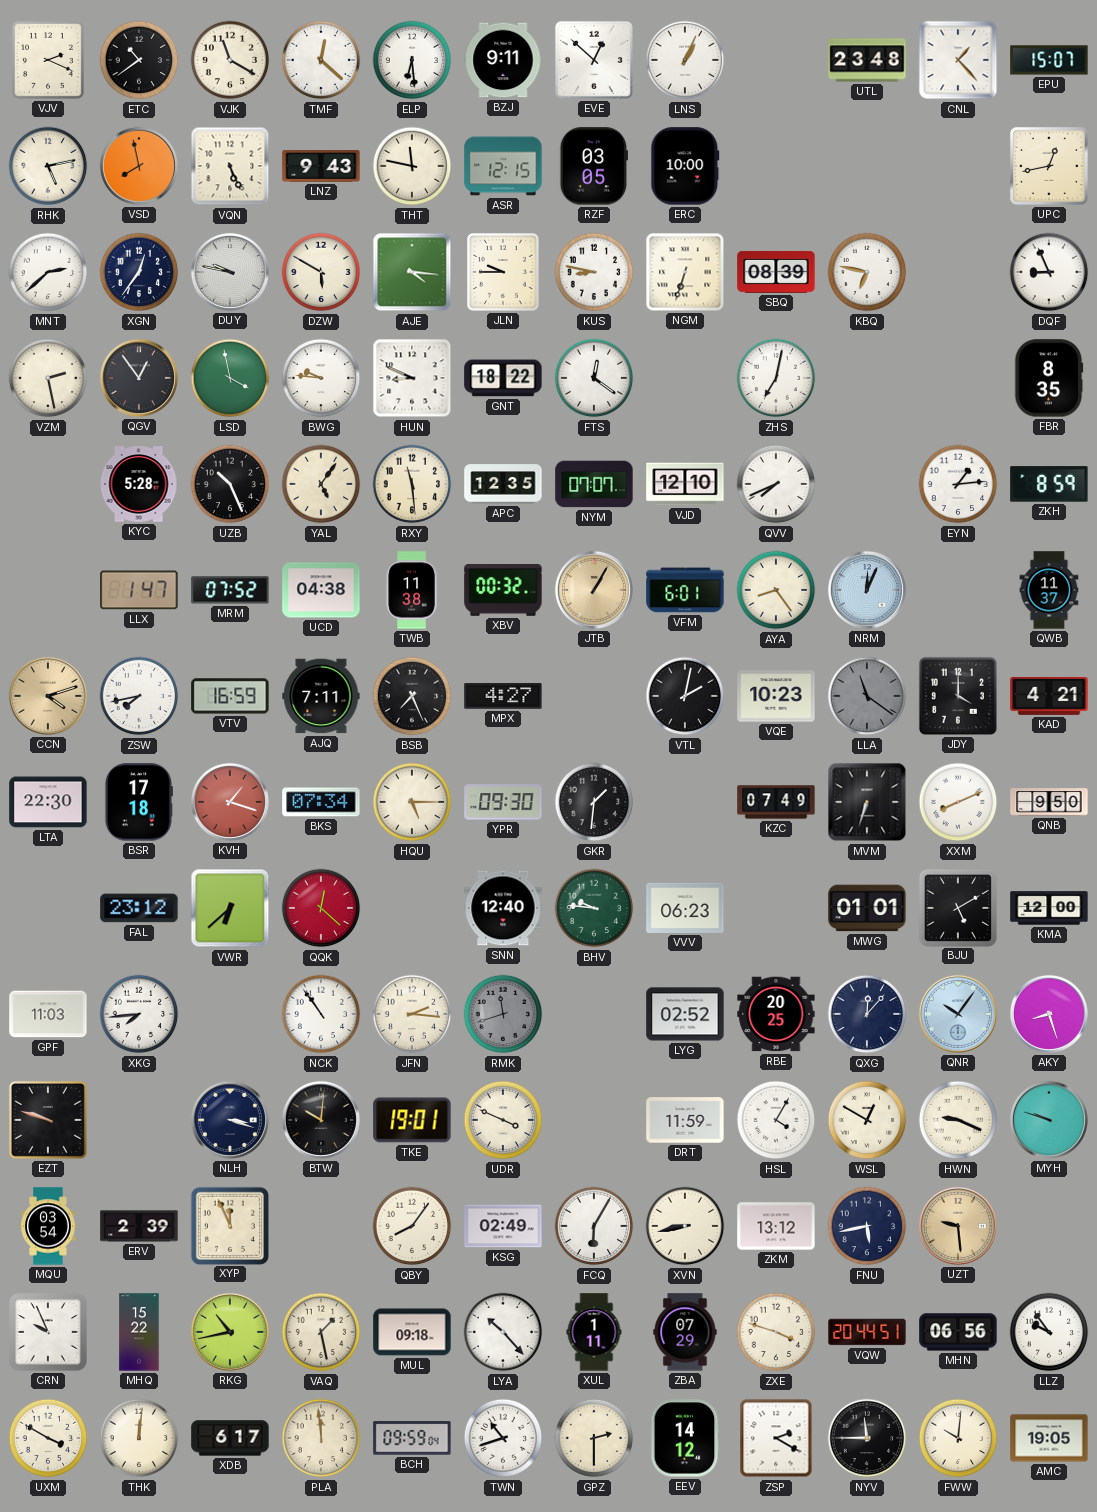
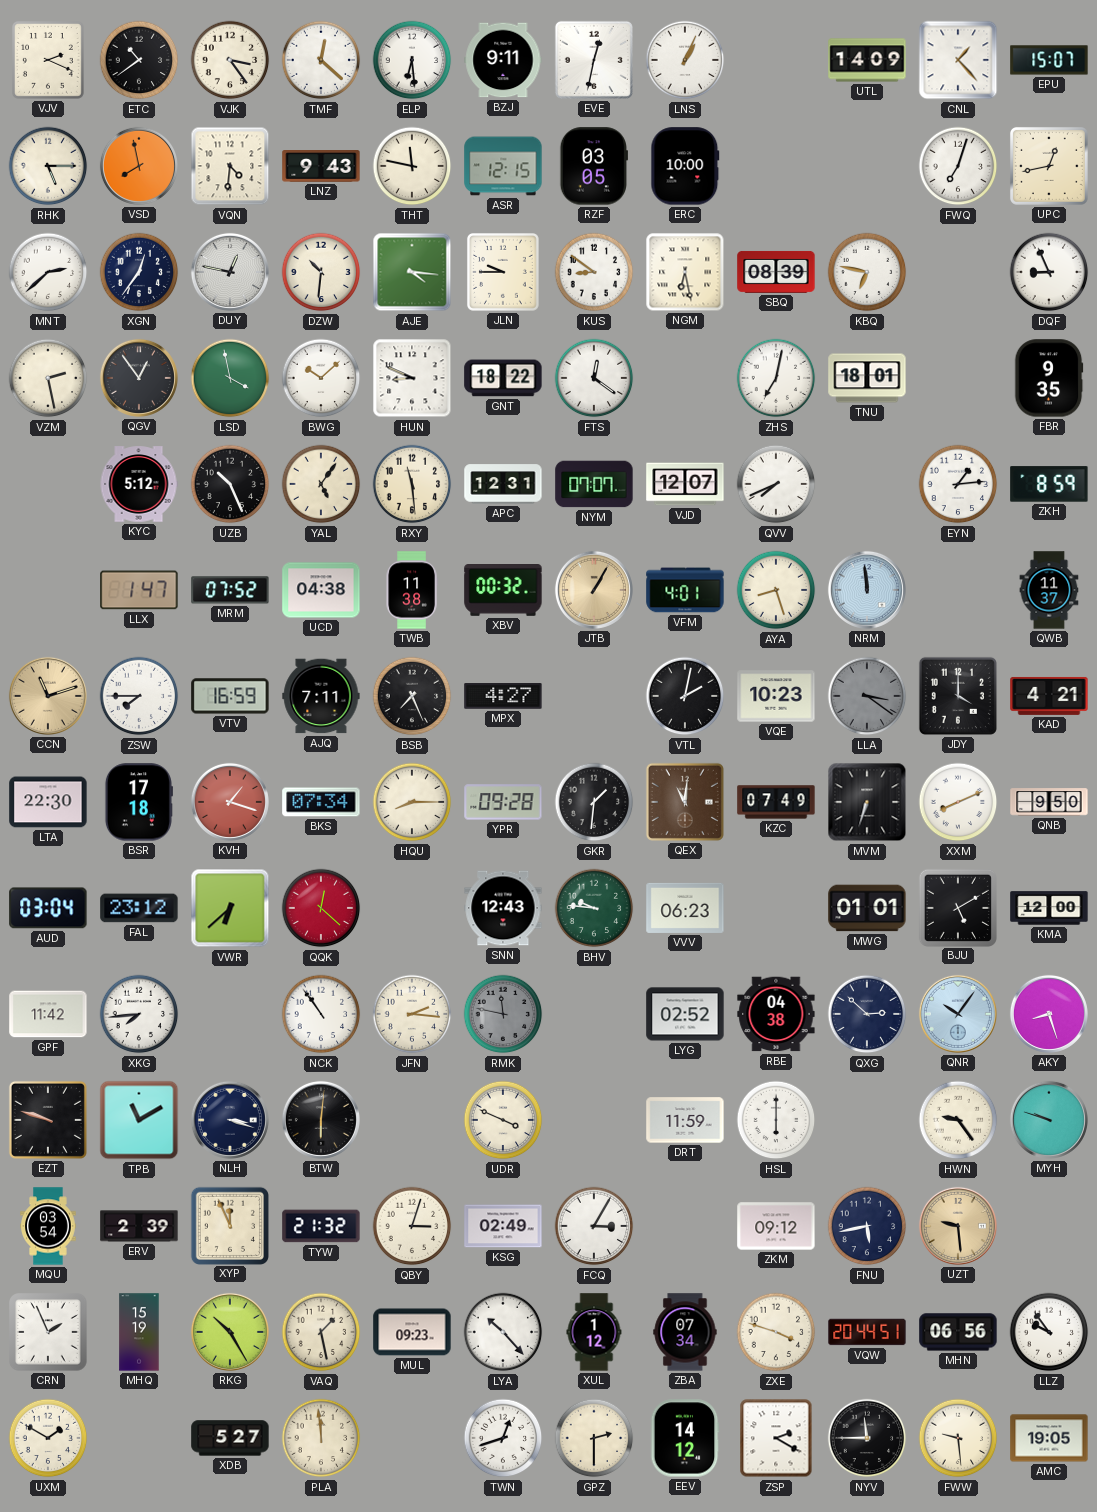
VJK: 11:20 -> 3:24 (230, 60)
EVE: 12:52 -> 12:32 (594, 60)
UTL: 23:48 -> 14:09 (867, 60)
RHK: 5:13 -> 5:15 (48, 166)
VQN: 5:26 -> 4:31 (230, 166)
FWQ: none -> 7:03 (958, 166)
DUY: 9:47 -> 12:47 (230, 272)
DZW: 5:50 -> 10:31 (321, 272)
KUS: 8:47 -> 8:51 (594, 272)
NGM: 6:33 -> 6:28 (685, 272)
BWG: 9:46 -> 10:08 (321, 378)
TNU: none -> 18:01 (867, 378)
FBR: 8:35 -> 9:35 (1049, 378)
KYC: 5:28 -> 5:12 (139, 484)
APC: 12:35 -> 12:31 (503, 484)
VJD: 12:10 -> 12:07 (685, 484)
VFM: 6:01 -> 4:01 (685, 590)
AYA: 8:24 -> 8:27 (776, 590)
NRM: 12:04 -> 11:59 (867, 590)
CCN: 4:12 -> 11:12 (48, 696)
ZSW: 7:43 -> 7:45 (139, 696)
LLA: 11:21 -> 3:21 (867, 696)
HQU: 5:15 -> 8:15 (412, 802)
YPR: 09:30 -> 09:28 (503, 802)
QEX: none -> 11:01 (685, 802)
AUD: none -> 03:04 (48, 908)
SNN: 12:40 -> 12:43 (503, 908)
GPF: 11:03 -> 11:42 (48, 1014)
RMK: 11:42 -> 11:47 (503, 1014)
RBE: 20:25 -> 04:38 (776, 1014)
QXG: 12:07 -> 2:52 (867, 1014)
TPB: none -> 11:10 (139, 1120)
BTW: 10:01 -> 6:01 (321, 1120)
TKE: 19:01 -> none (412, 1120)
HSL: 4:05 -> 6:00 (776, 1120)
WSL: 12:50 -> none (867, 1120)
HWN: 9:19 -> 9:24 (958, 1120)
TYW: none -> 21:32 (321, 1226)
QBY: 8:06 -> 3:03 (412, 1226)
FCQ: 6:05 -> 3:05 (594, 1226)
XVN: 8:43 -> none (685, 1226)
ZKM: 13:12 -> 09:12 (776, 1226)
CRN: 9:56 -> 1:56 (48, 1332)
MHQ: 15:22 -> 15:19 (139, 1332)
RKG: 10:43 -> 10:25 (230, 1332)
MUL: 09:18 -> 09:23 (412, 1332)
XUL: 1:11 -> 1:12 (594, 1332)
ZBA: 07:29 -> 07:34 (685, 1332)
UXM: 3:50 -> 1:50 (48, 1438)
THK: 12:01 -> none (139, 1438)
XDB: 6:17 -> 5:27 (230, 1438)
BCH: 09:59 -> none (412, 1438)
TWN: 10:42 -> 12:42 (503, 1438)
FWW: 10:01 -> 9:29 (958, 1438)
